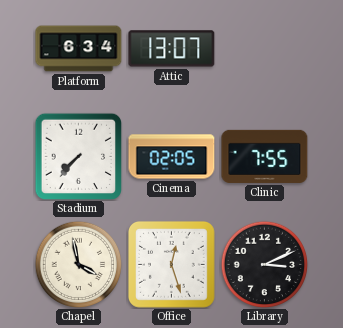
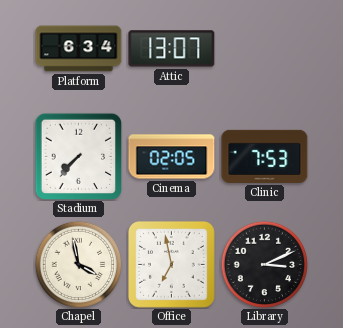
Clinic: 7:55 -> 7:53 (265, 156)
Office: 12:27 -> 6:58 (172, 265)
